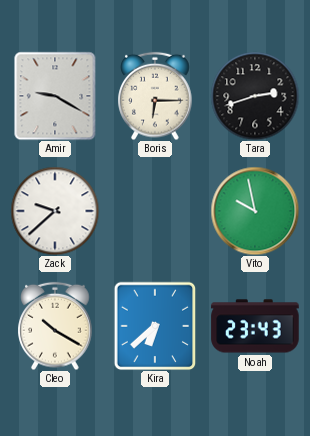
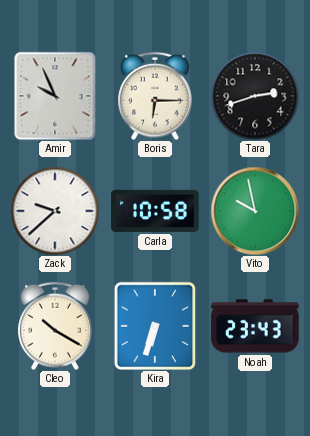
Amir: 9:20 -> 9:56 (55, 96)
Carla: none -> 10:58 (155, 211)
Kira: 6:38 -> 6:33 (155, 326)
